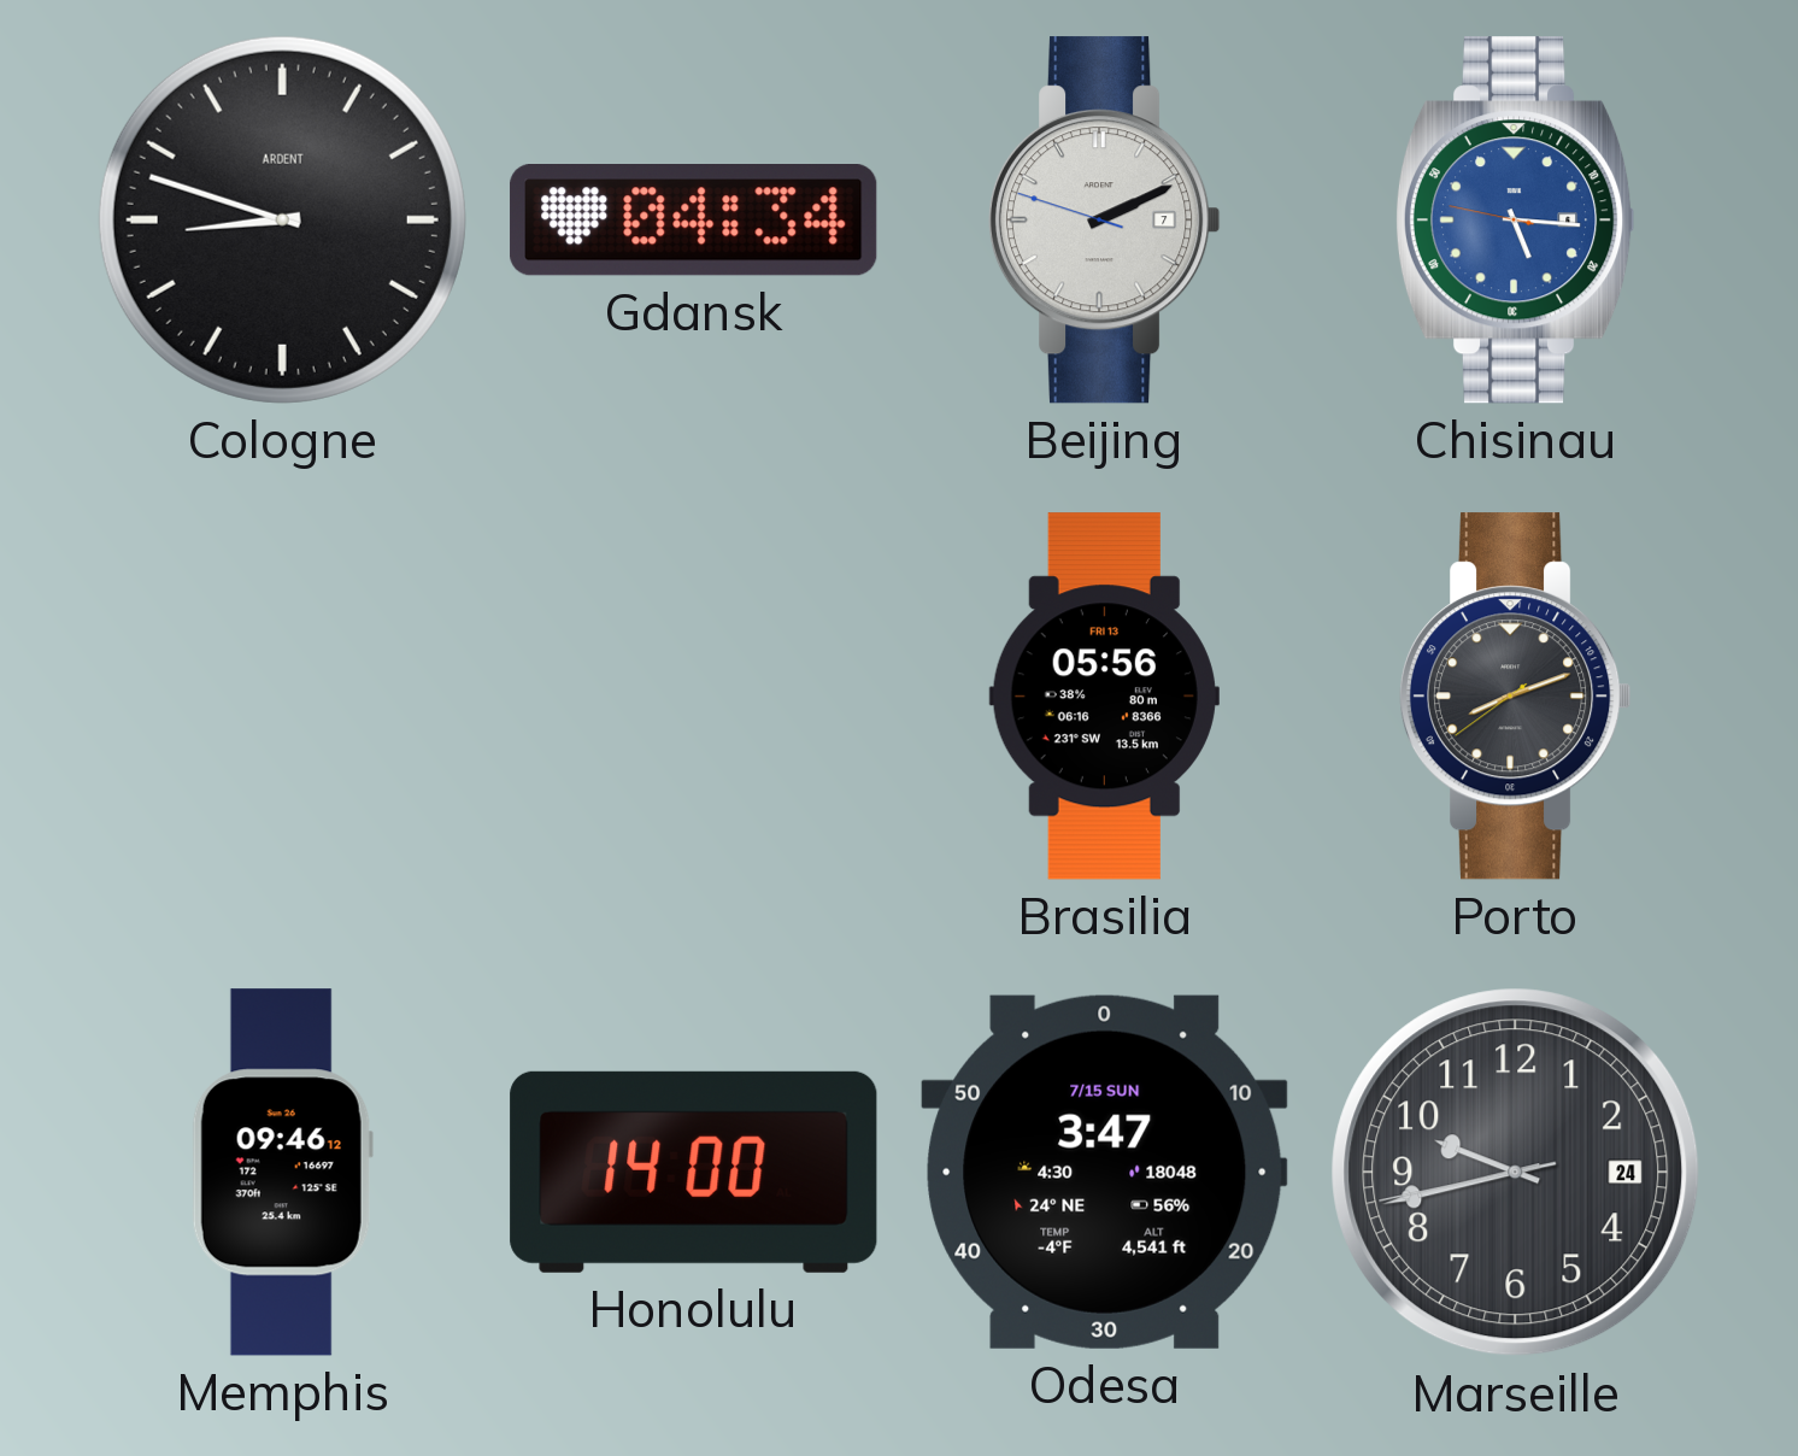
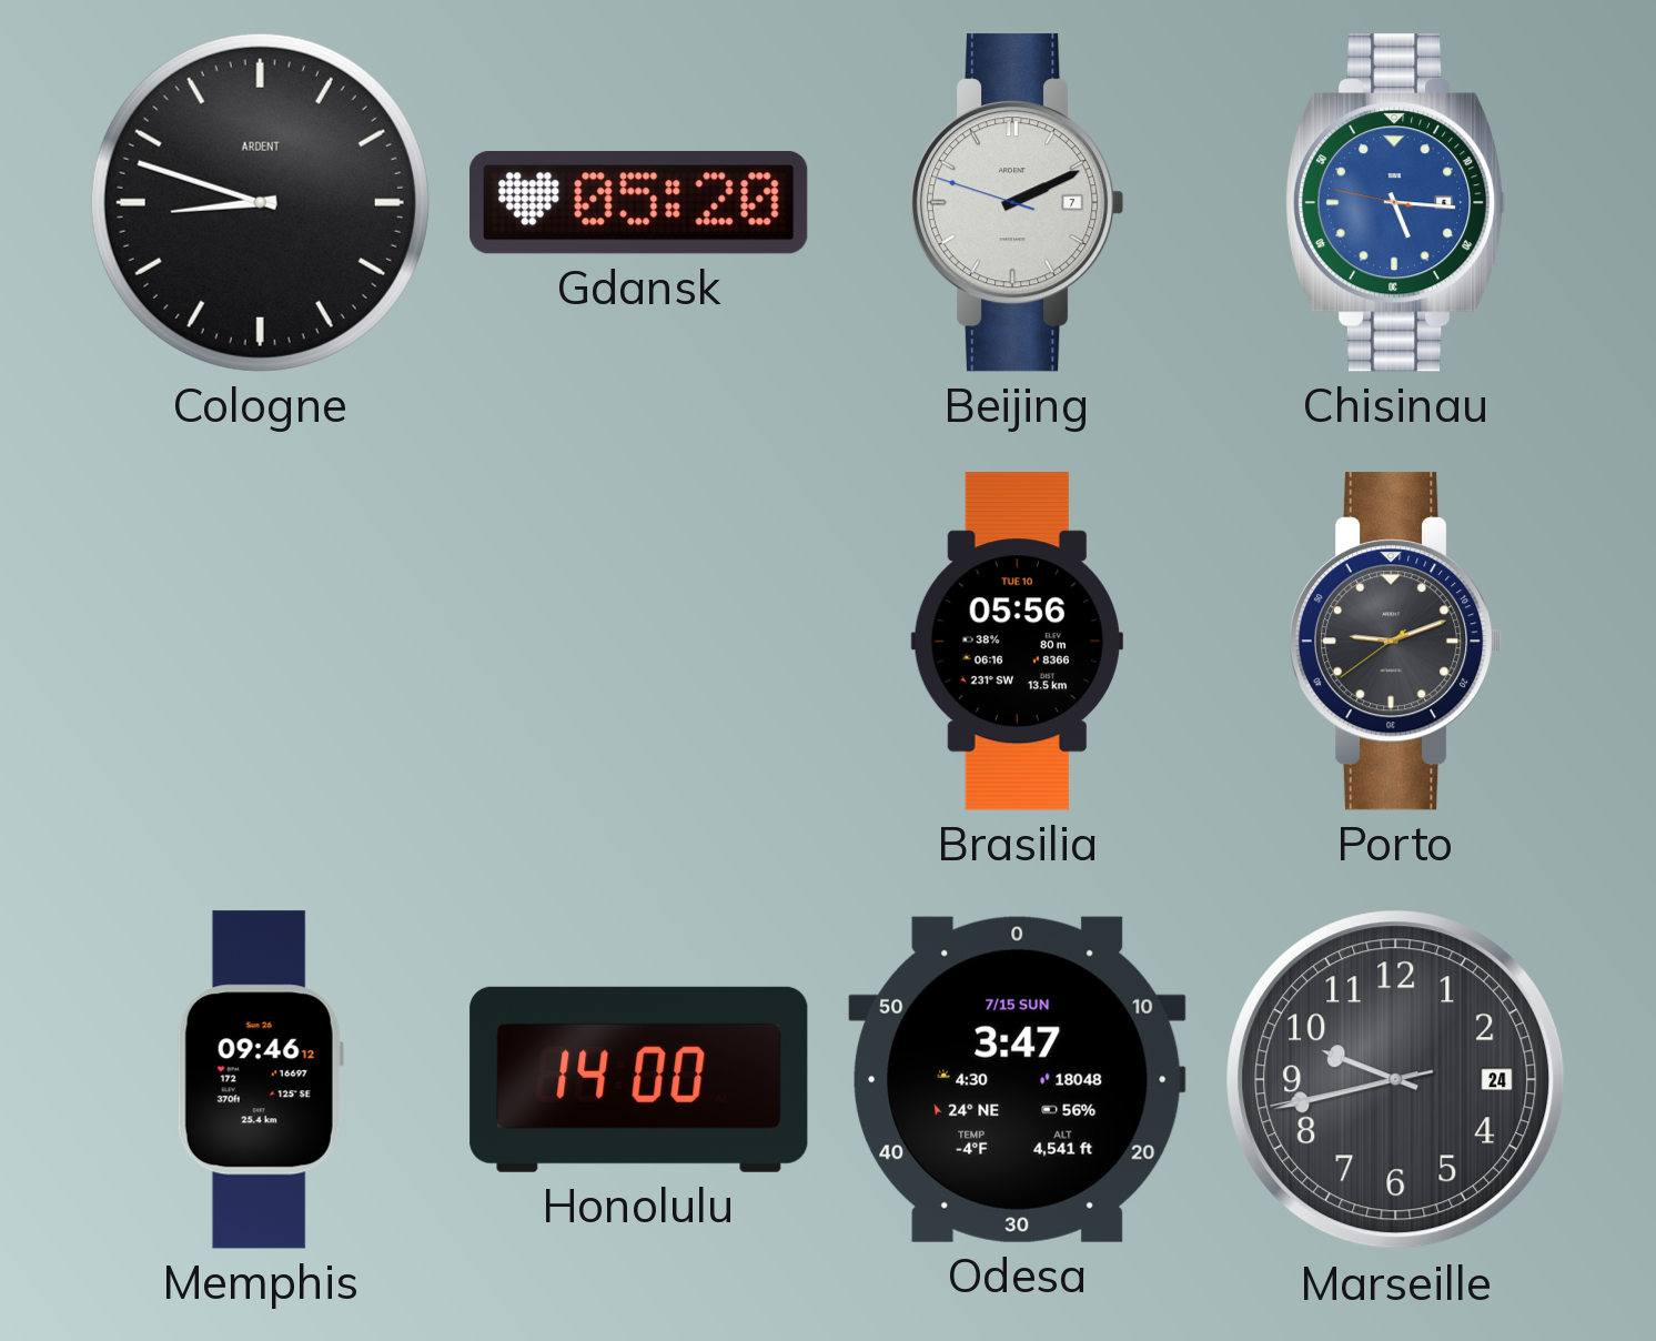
Gdansk: 04:34 -> 05:20 (639, 203)
Brasilia date: FRI 13 -> TUE 10 (1017, 642)
Porto: 8:11 -> 9:11 (1395, 642)
